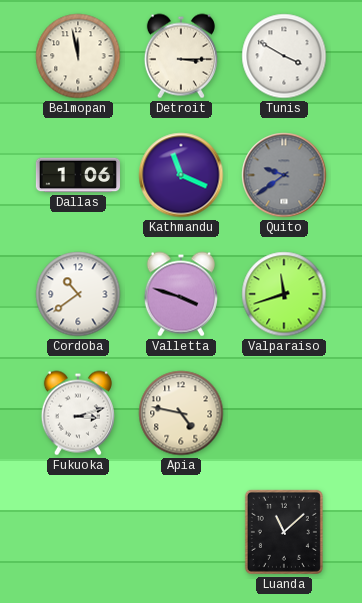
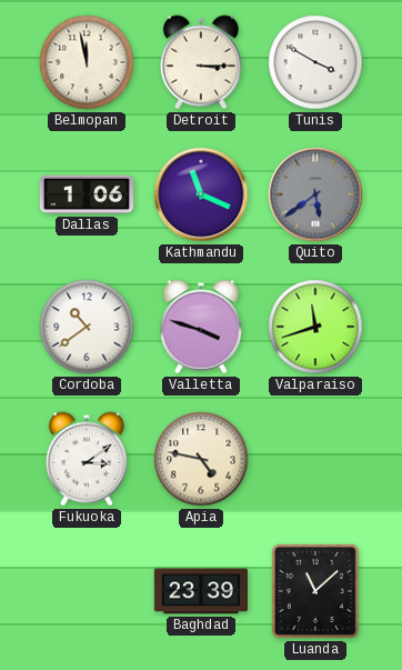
Quito: 9:39 -> 5:39 (315, 194)
Fukuoka: 3:12 -> 3:09 (87, 459)
Baghdad: none -> 23:39 (201, 591)
